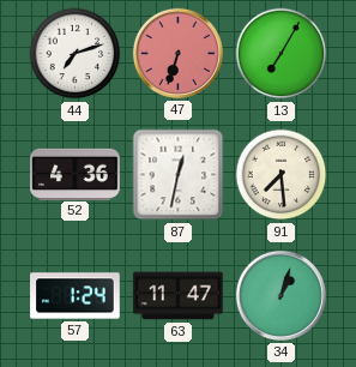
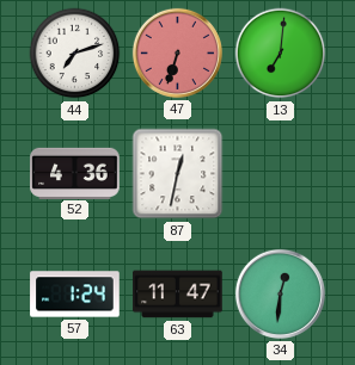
13: 7:05 -> 7:01 (281, 54)
91: 7:29 -> none (282, 175)
34: 1:03 -> 12:31 (280, 293)
